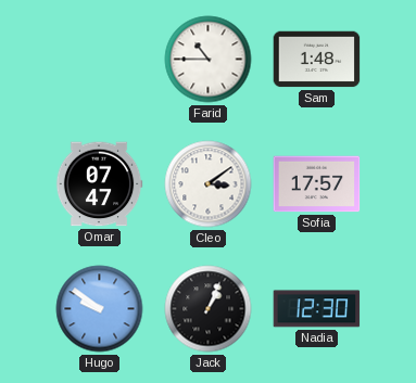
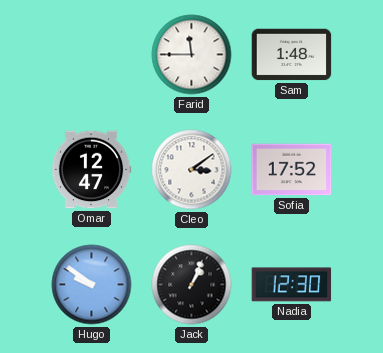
Farid: 10:45 -> 11:45 (192, 55)
Omar: 07:47 -> 12:47 (91, 170)
Sofia: 17:57 -> 17:52 (292, 170)
